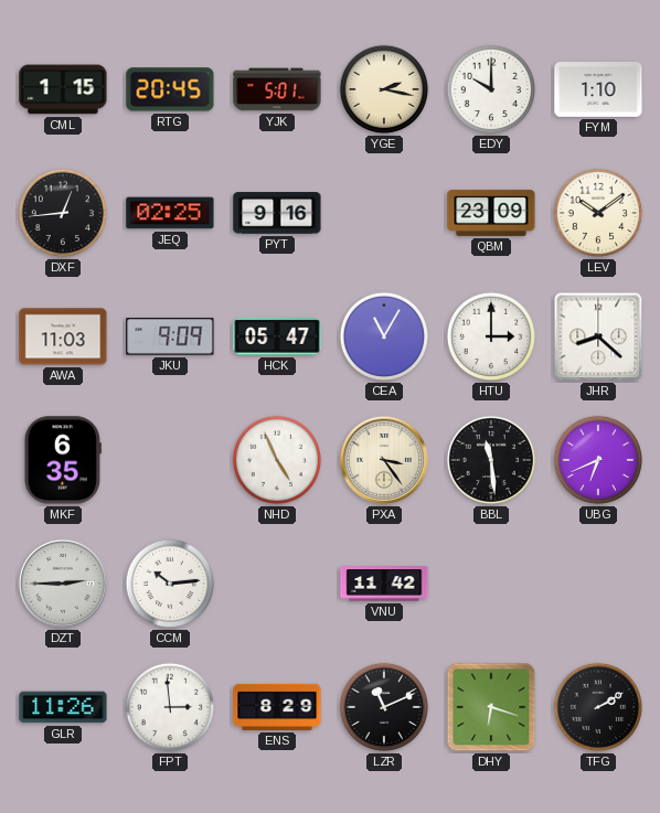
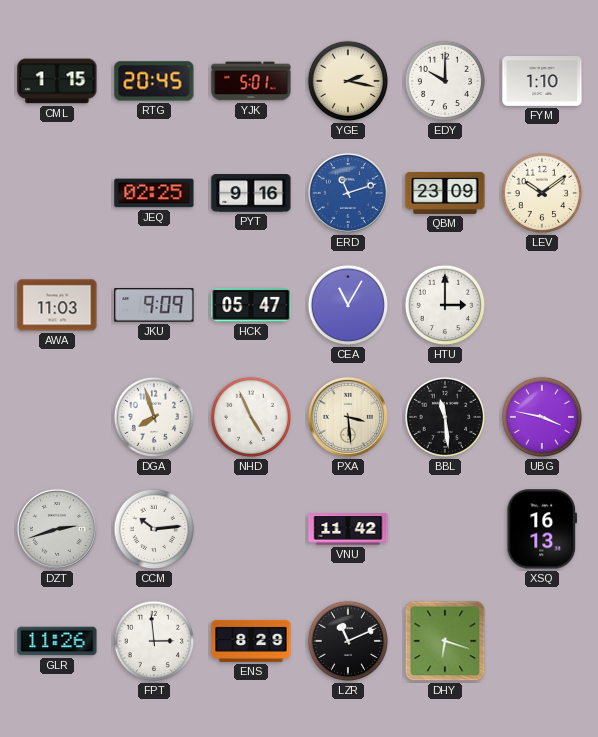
DXF: 12:44 -> none (63, 213)
ERD: none -> 11:12 (348, 193)
JHR: 8:22 -> none (598, 336)
MKF: 6:35 -> none (62, 460)
DGA: none -> 7:57 (154, 417)
PXA: 3:24 -> 3:29 (348, 417)
UBG: 6:41 -> 3:47 (542, 417)
DZT: 2:45 -> 2:42 (57, 529)
XSQ: none -> 16:13 (542, 529)
TFG: 2:10 -> none (598, 707)
